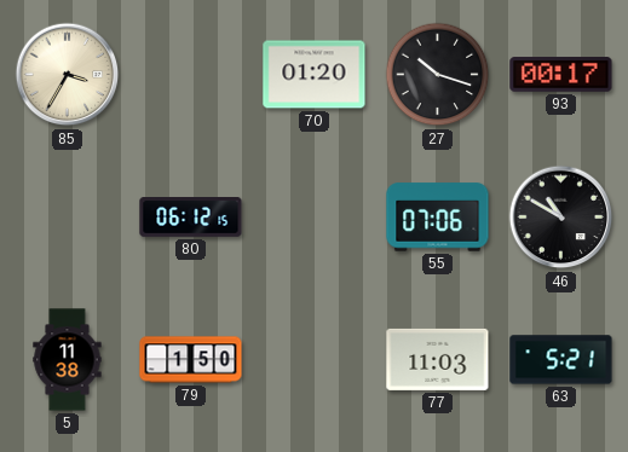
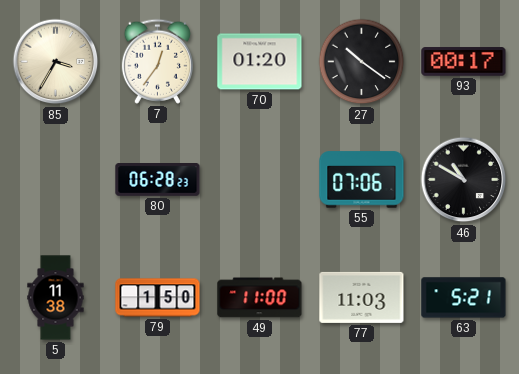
7: none -> 12:36 (157, 61)
27: 10:18 -> 10:21 (362, 62)
80: 06:12 -> 06:28 (158, 180)
49: none -> 11:00 (260, 298)
